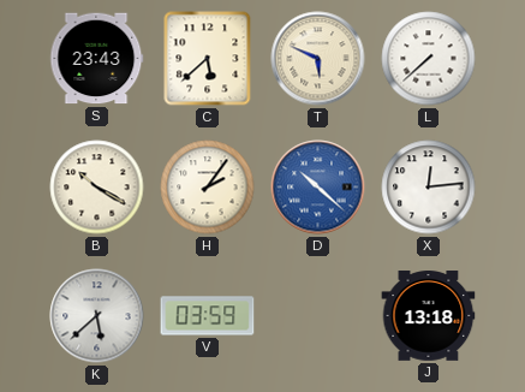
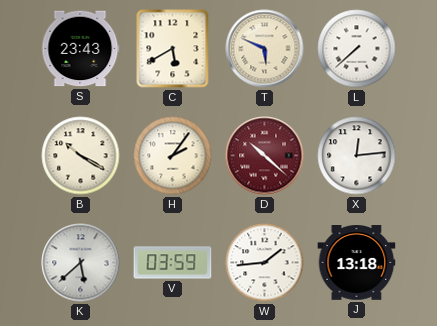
C: 5:38 -> 5:40 (173, 49)
D dial: blue -> burgundy (265, 156)
W: none -> 1:44 (265, 263)
